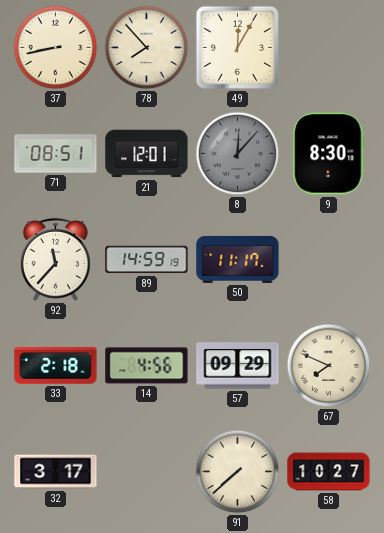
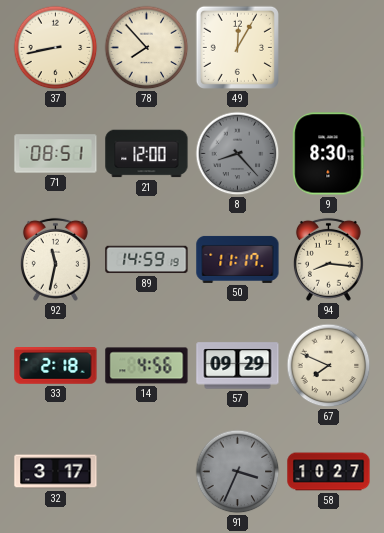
21: 12:01 -> 12:00 (147, 154)
8: 12:07 -> 8:23 (238, 154)
92: 11:37 -> 11:32 (55, 259)
94: none -> 8:16 (328, 259)
91: 7:38 -> 3:34 (238, 472)
91 dial: cream -> grey (238, 472)
